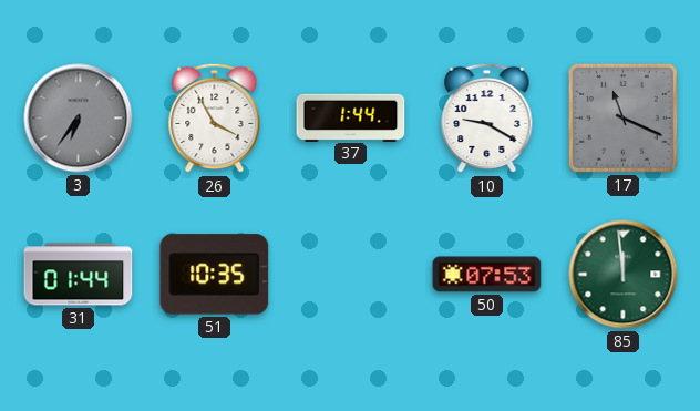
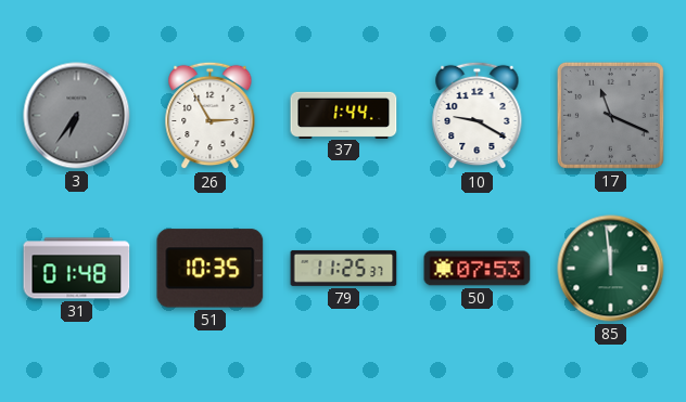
26: 3:55 -> 2:55 (211, 116)
31: 01:44 -> 01:48 (77, 269)
79: none -> 11:25 (344, 268)
